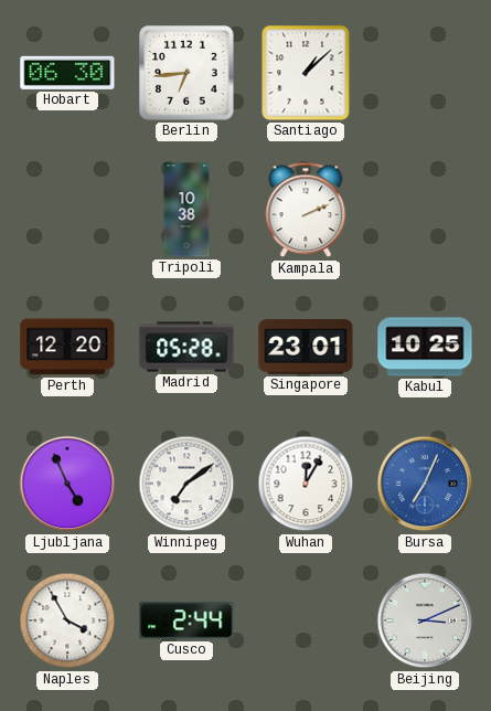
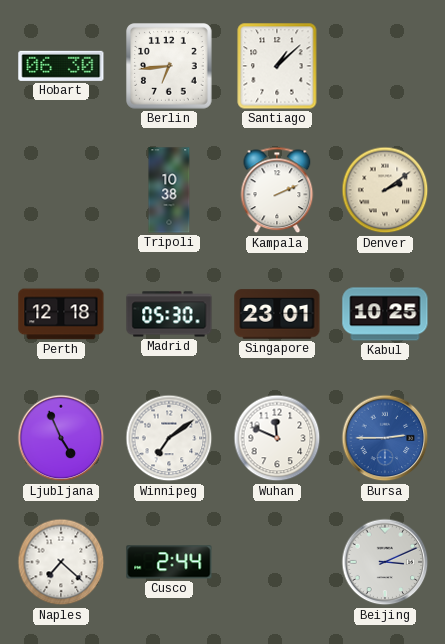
Denver: none -> 2:09 (385, 190)
Perth: 12:20 -> 12:18 (61, 314)
Madrid: 05:28 -> 05:30 (169, 314)
Wuhan: 12:05 -> 11:49 (277, 438)
Bursa: 7:04 -> 2:45 (385, 438)
Naples: 3:55 -> 7:22 (61, 562)
